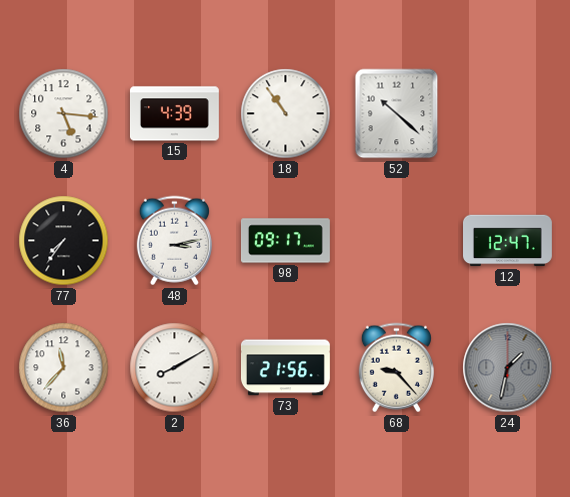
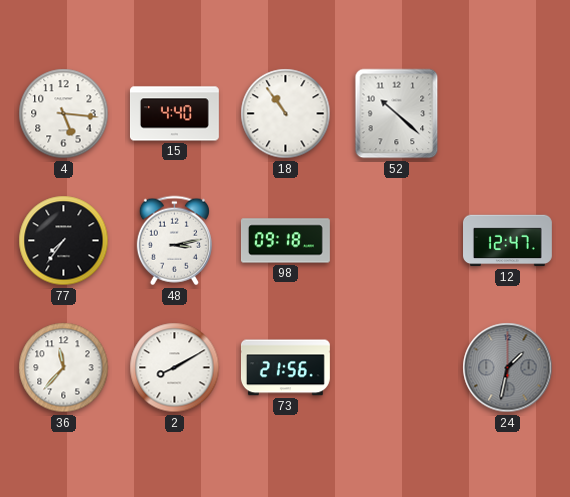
15: 4:39 -> 4:40 (174, 114)
98: 09:17 -> 09:18 (286, 241)
68: 9:23 -> none (396, 368)
